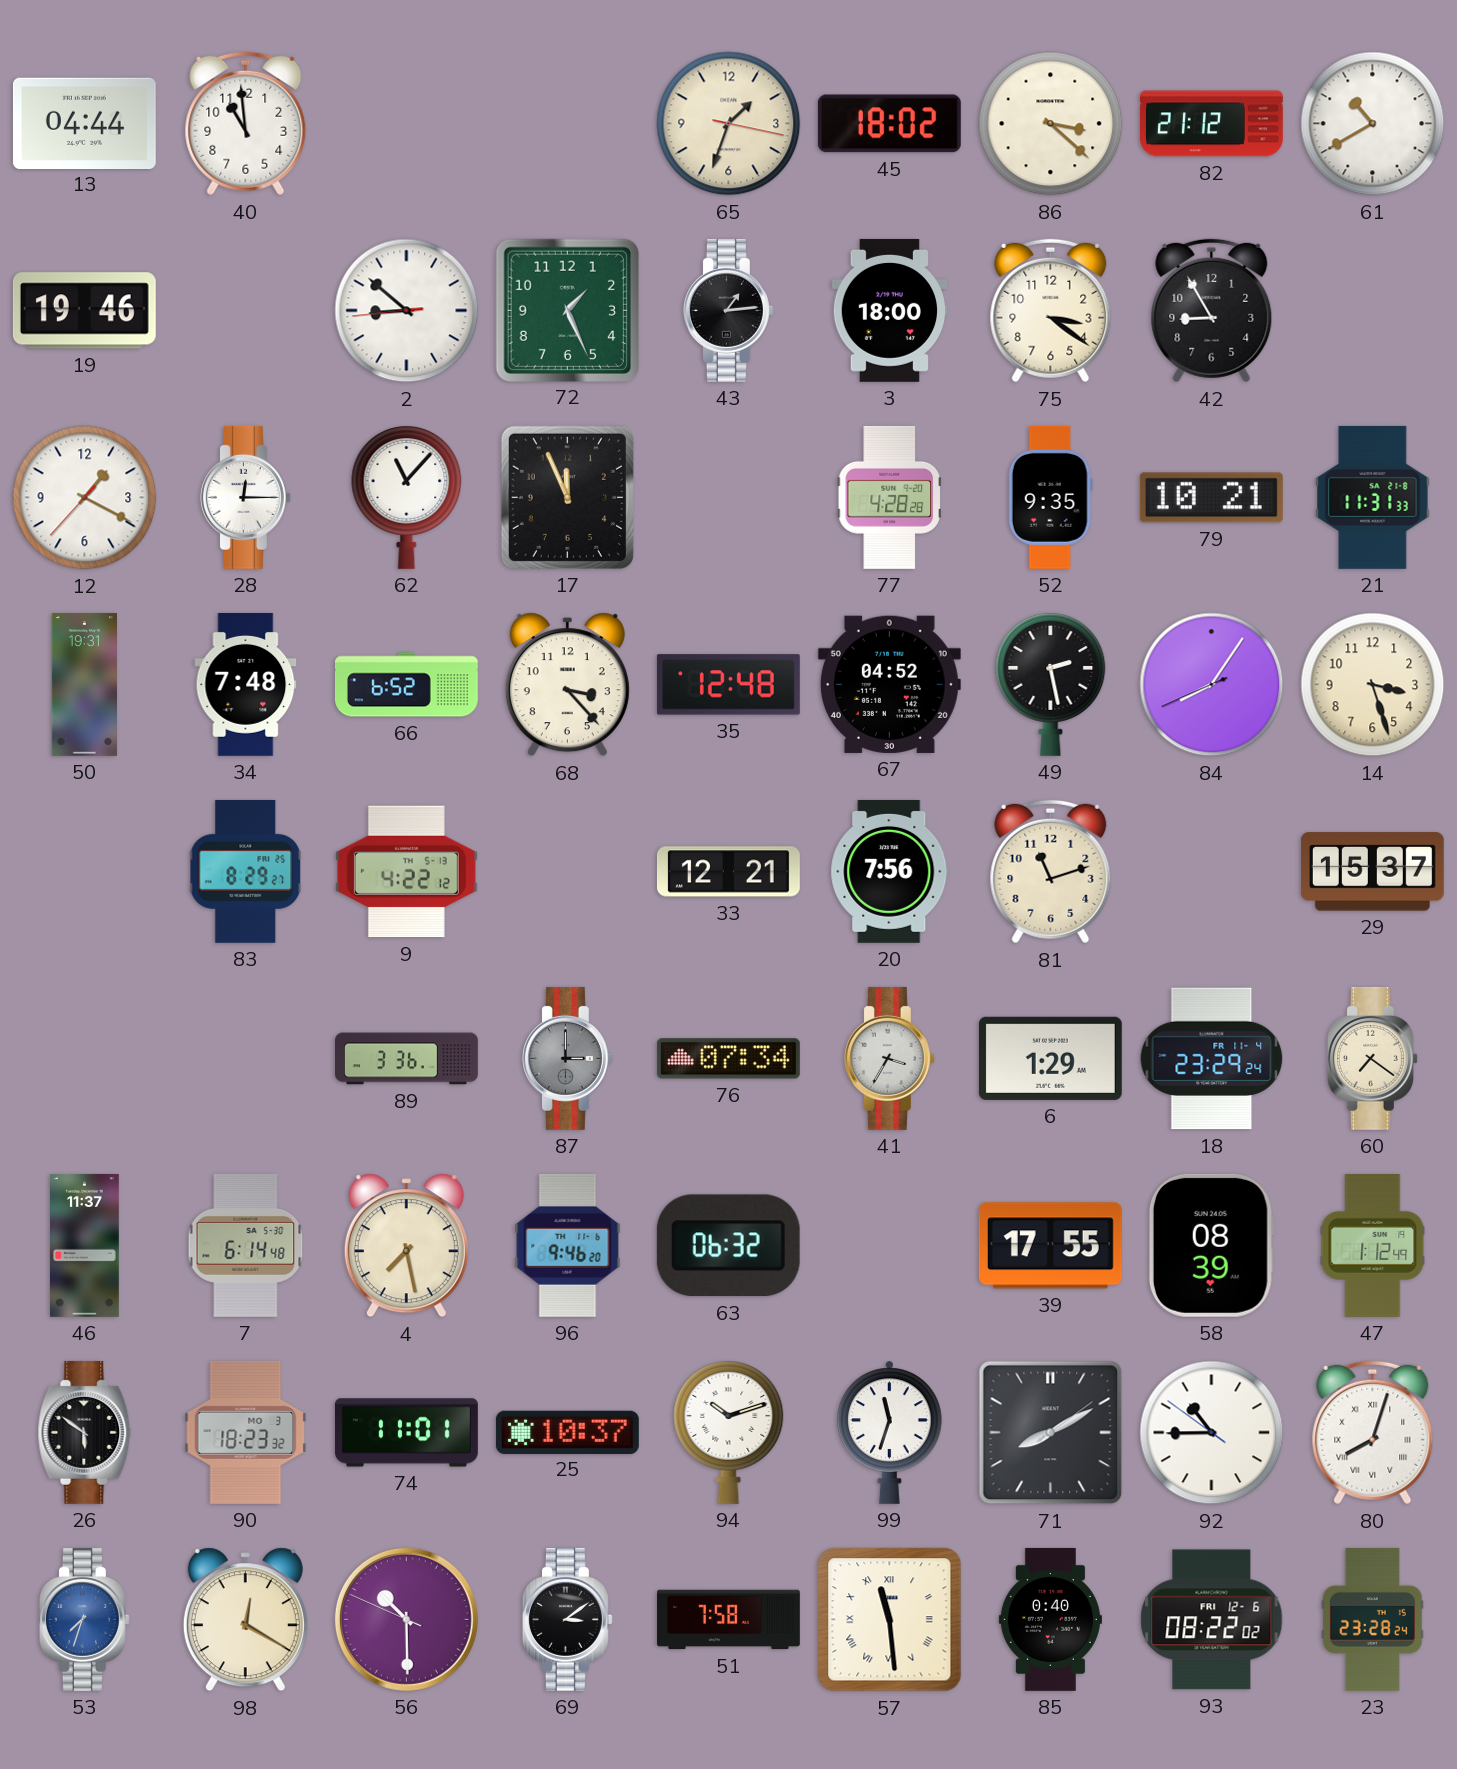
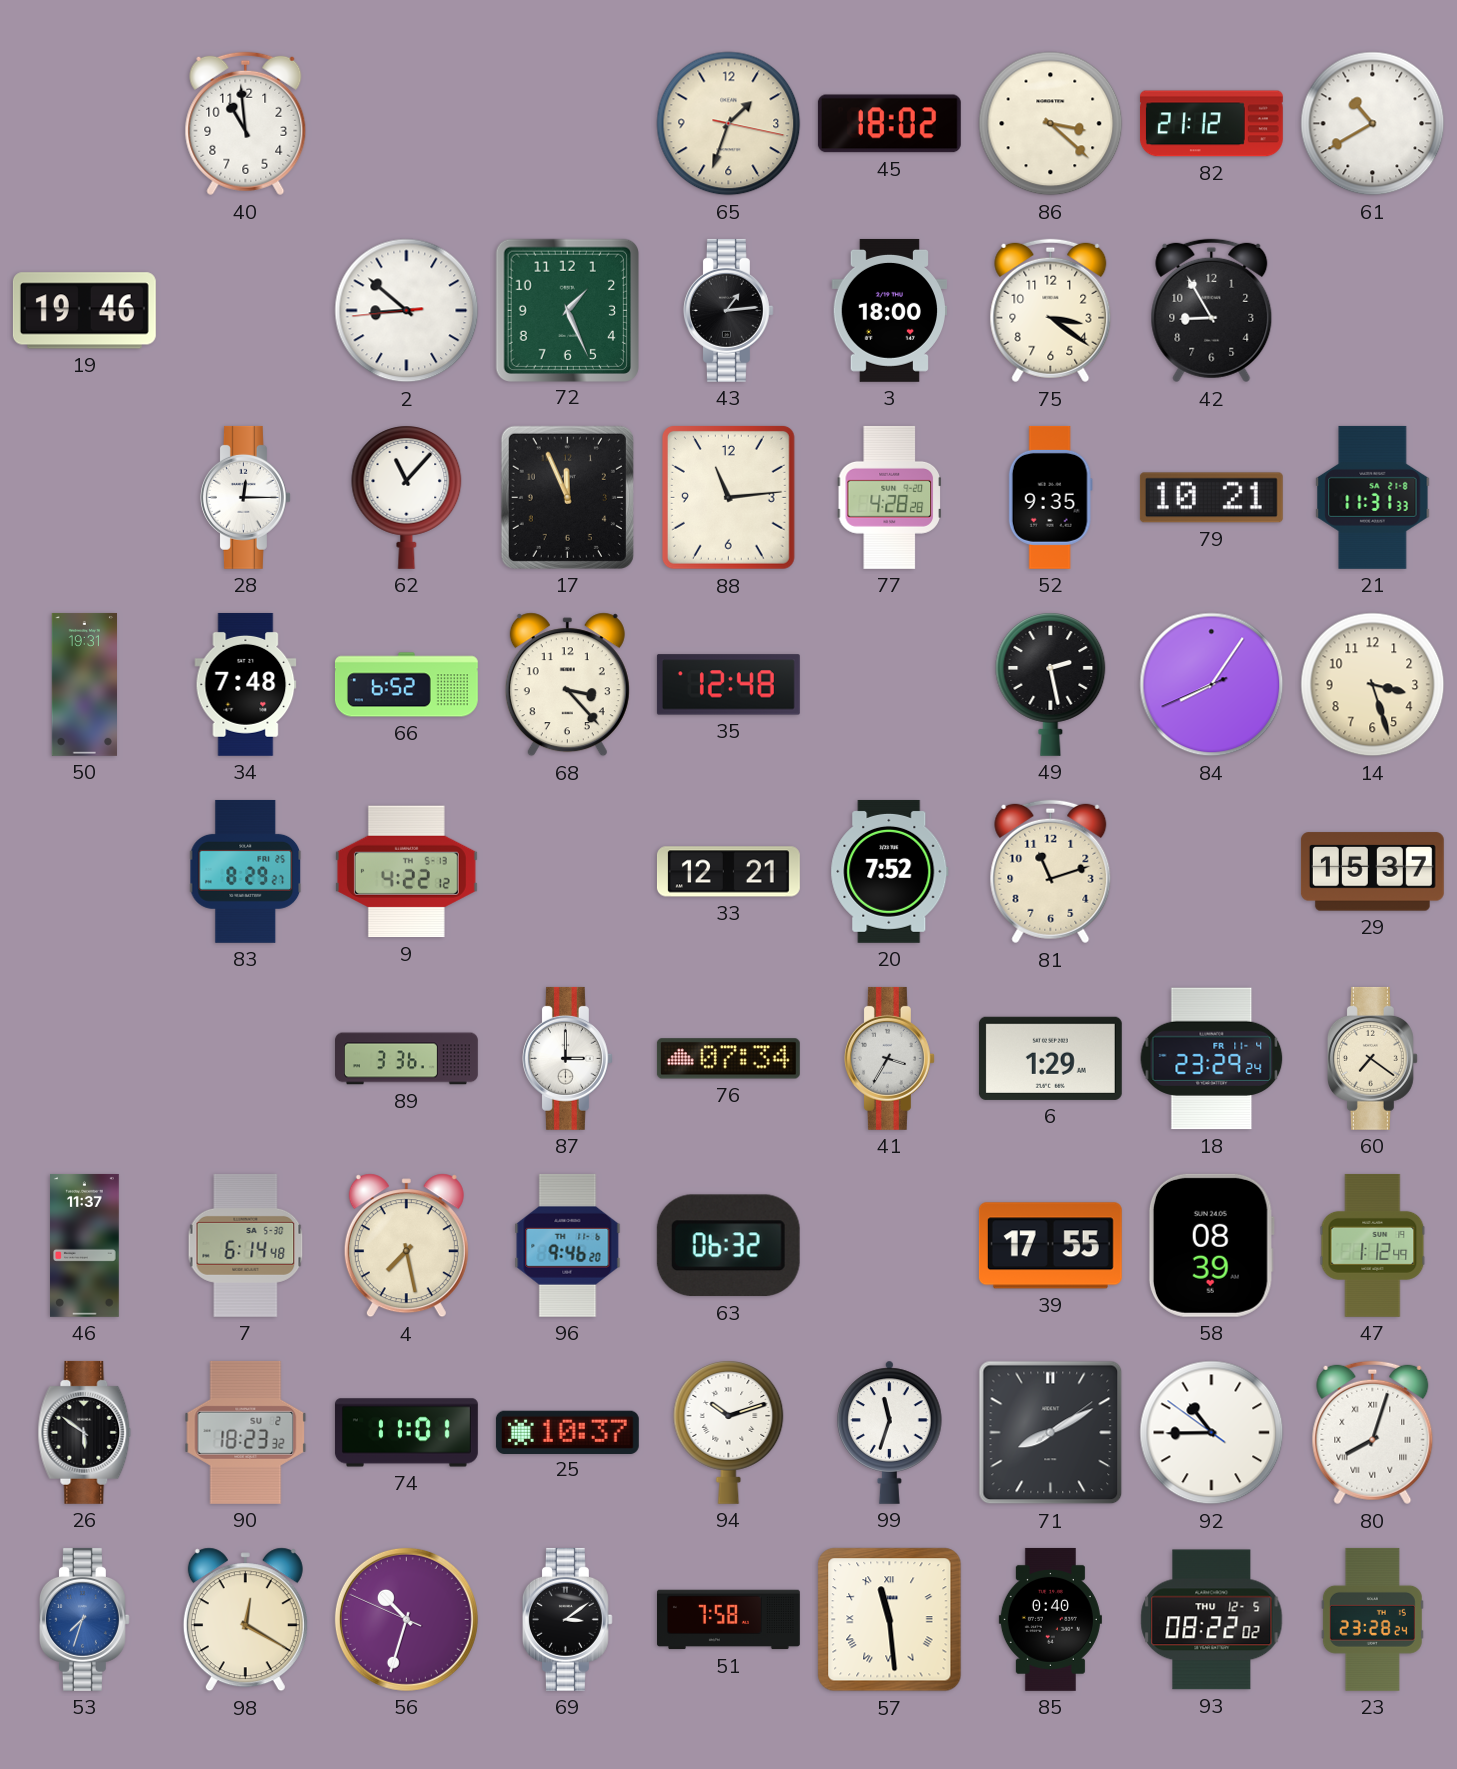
13: 04:44 -> none (84, 123)
12: 1:19 -> none (85, 498)
88: none -> 11:14 (728, 497)
67: 04:52 -> none (889, 684)
20: 7:56 -> 7:52 (890, 871)
87 dial: grey -> white (567, 1058)
90 date: MO 3 -> SU 2 (246, 1432)
56: 10:29 -> 10:32 (406, 1619)
93 date: FRI 12-6 -> THU 12-5 (1212, 1620)
